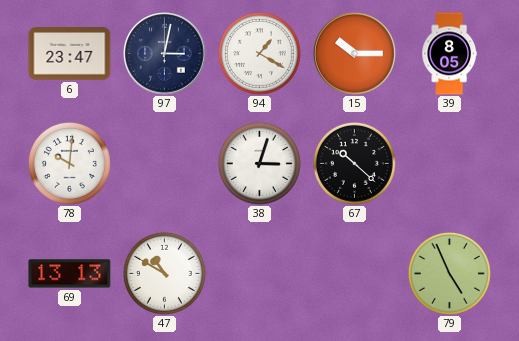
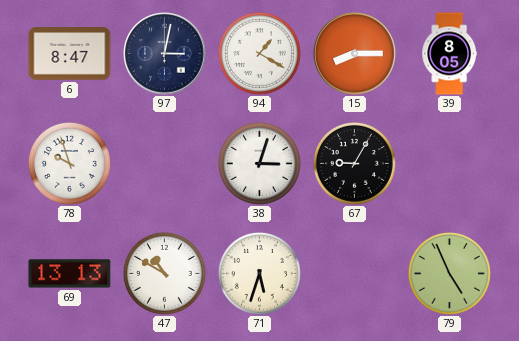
6: 23:47 -> 8:47 (70, 54)
15: 10:15 -> 8:15 (355, 54)
78: 10:01 -> 9:57 (69, 163)
67: 10:22 -> 9:05 (354, 163)
71: none -> 5:33 (259, 273)
